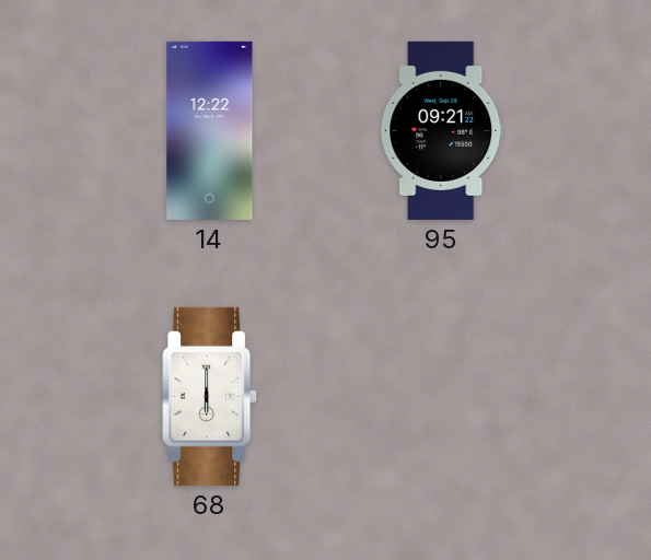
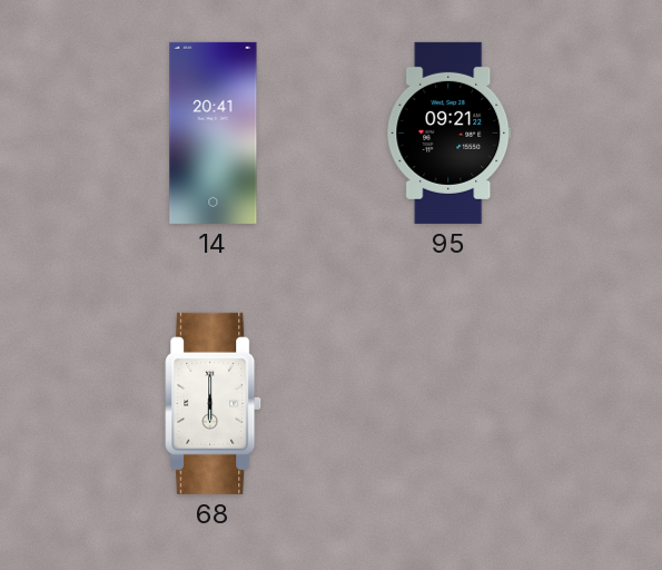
14: 12:22 -> 20:41 (214, 132)
